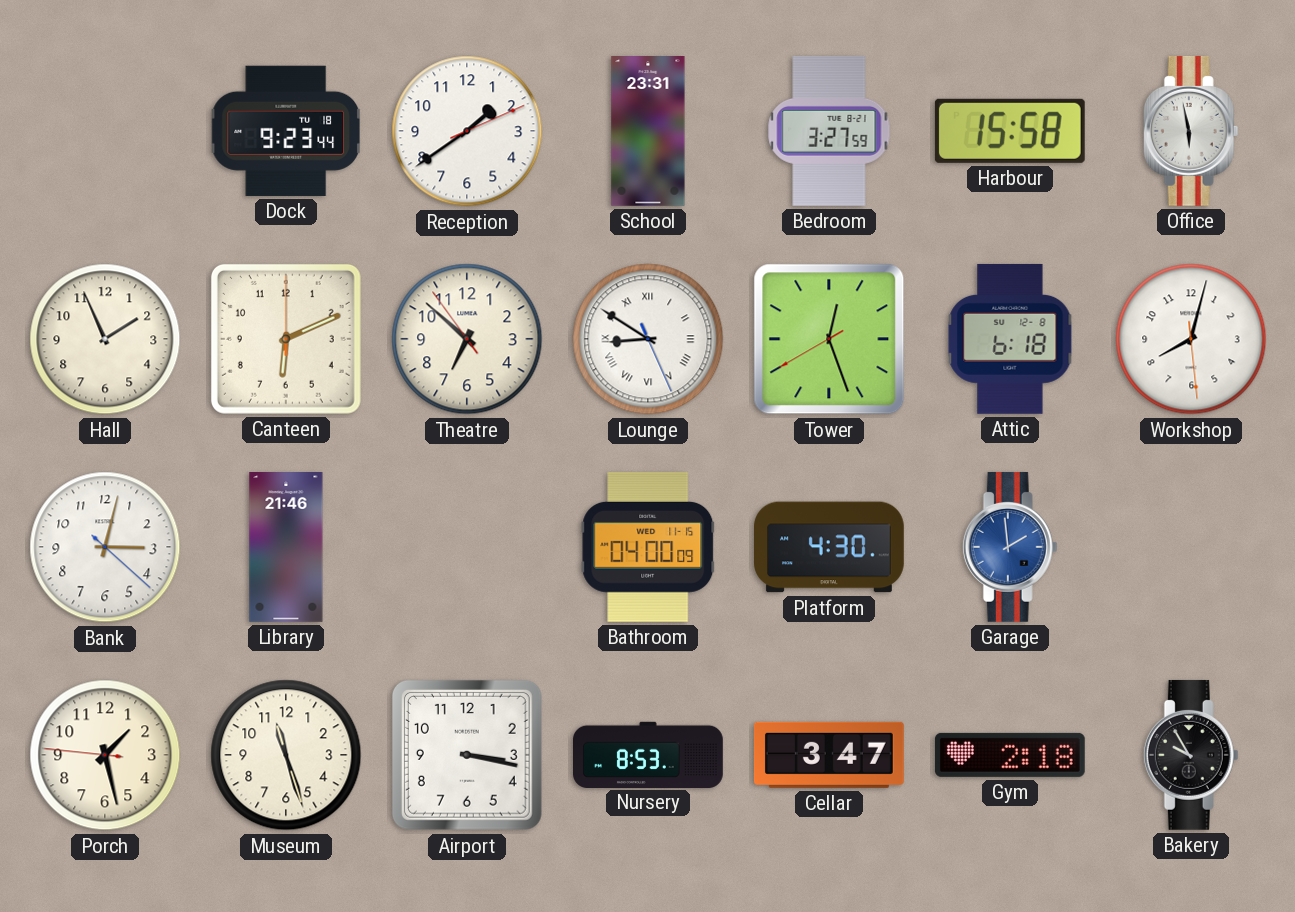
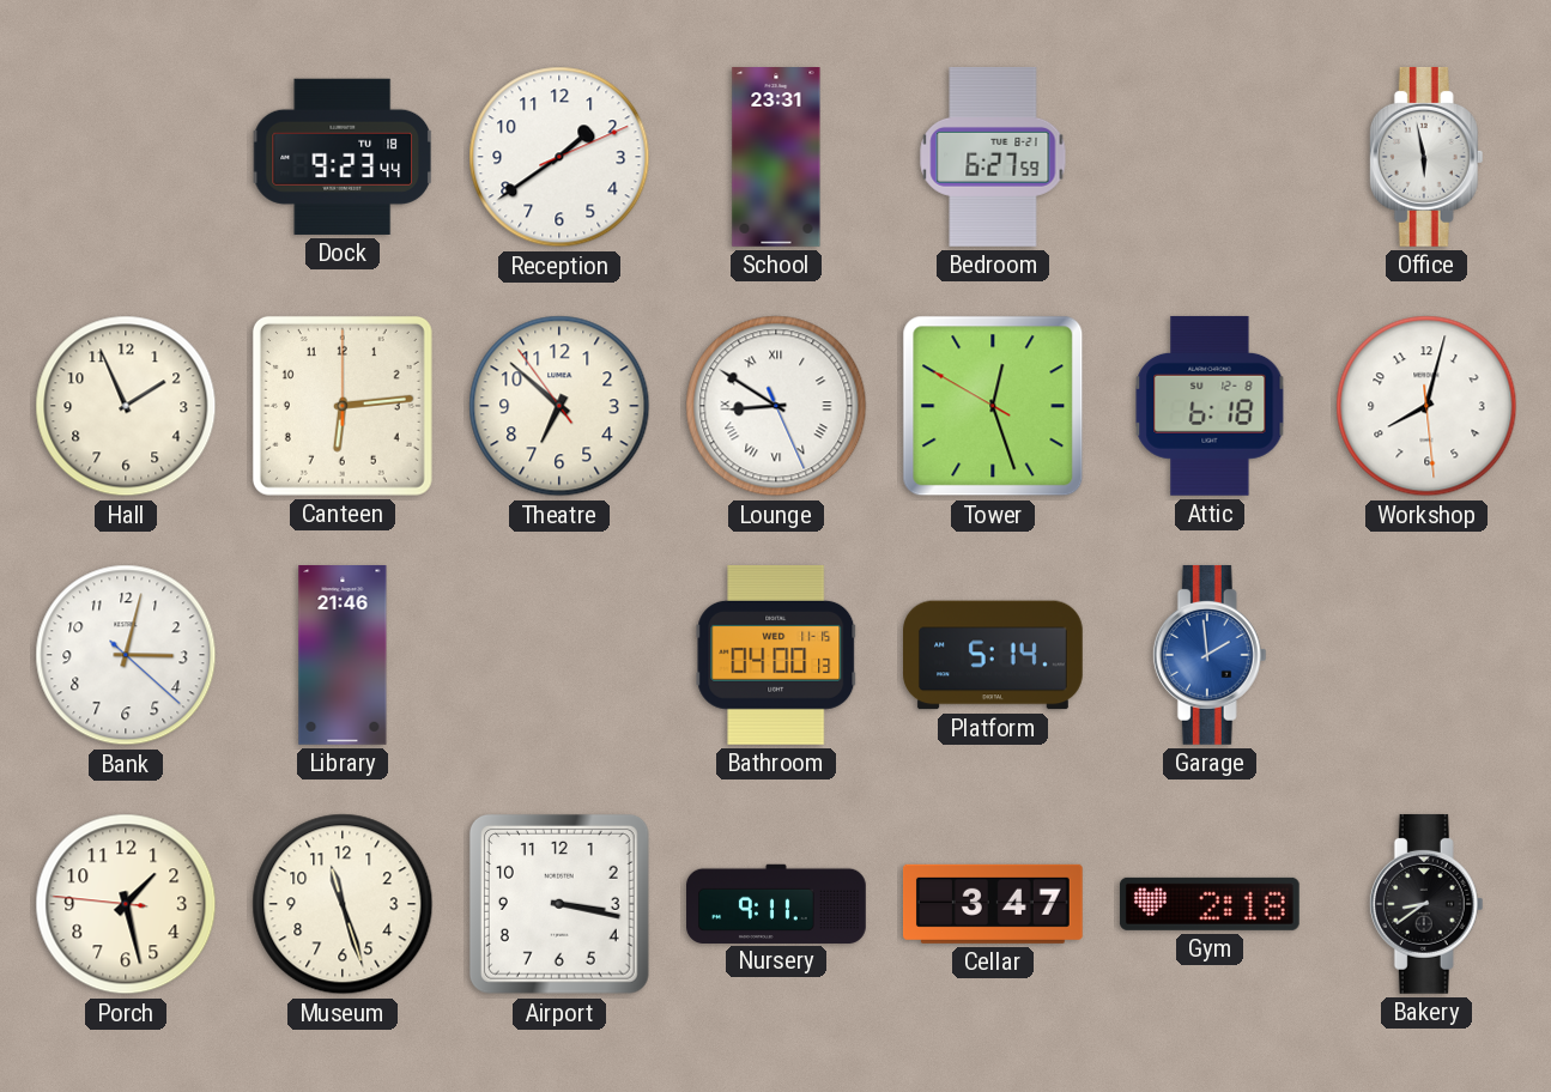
Bedroom: 3:27 -> 6:27 (993, 157)
Harbour: 15:58 -> none (1010, 131)
Canteen: 6:11 -> 6:14 (343, 406)
Tower: 12:26:40 -> 12:26:50 (993, 406)
Bathroom: 04:00:09 -> 04:00:13 (776, 655)
Platform: 4:30 -> 5:14 (994, 655)
Nursery: 8:53 -> 9:11 (777, 903)
Bakery: 9:55 -> 8:39 (1426, 904)
